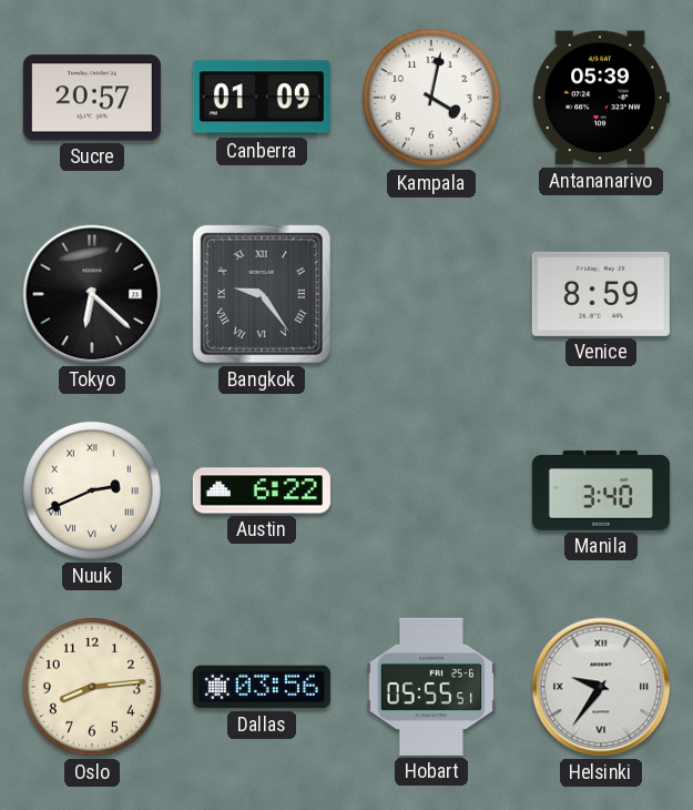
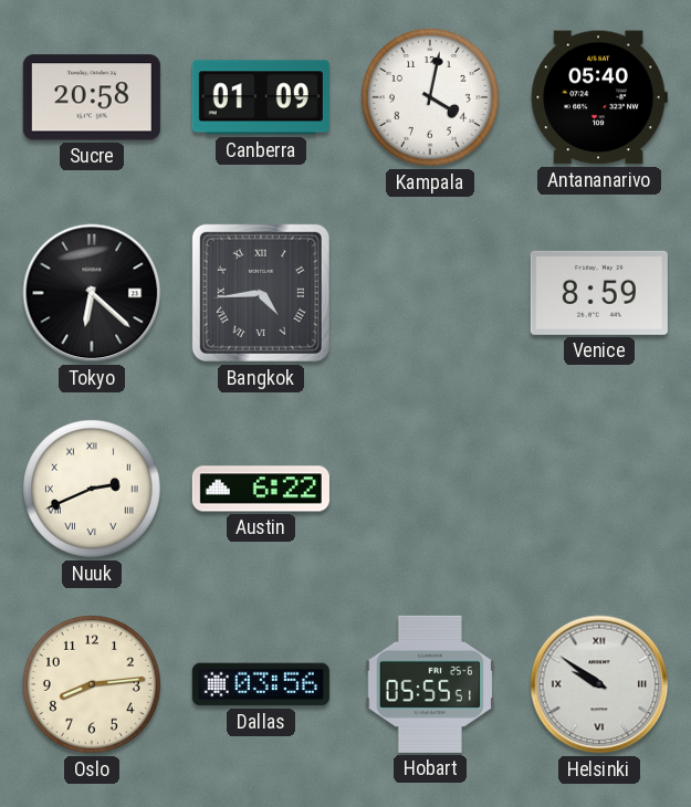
Sucre: 20:57 -> 20:58 (92, 97)
Antananarivo: 05:39 -> 05:40 (599, 97)
Bangkok: 9:24 -> 4:44 (261, 293)
Manila: 3:40 -> none (601, 490)
Helsinki: 9:36 -> 9:51 (599, 684)
